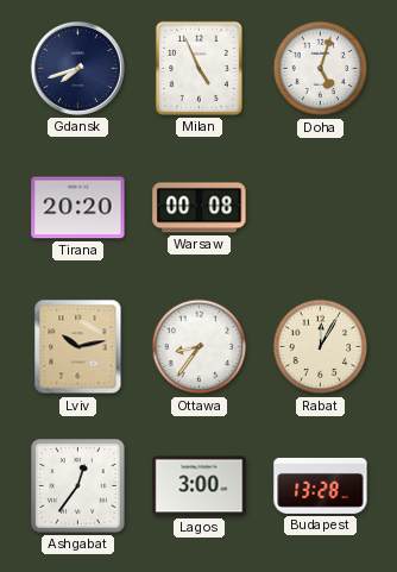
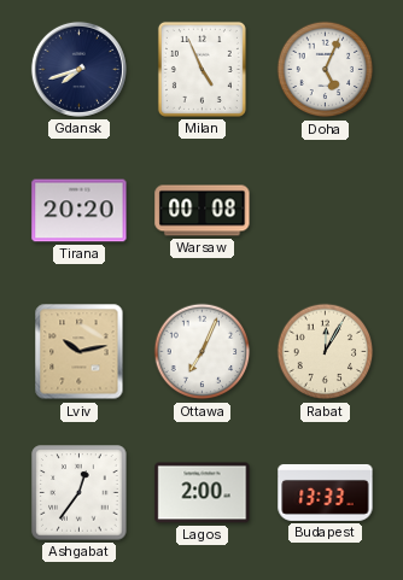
Doha: 5:03 -> 5:04 (326, 70)
Ottawa: 8:36 -> 7:04 (203, 352)
Lagos: 3:00 -> 2:00 (203, 493)
Budapest: 13:28 -> 13:33 (326, 492)
